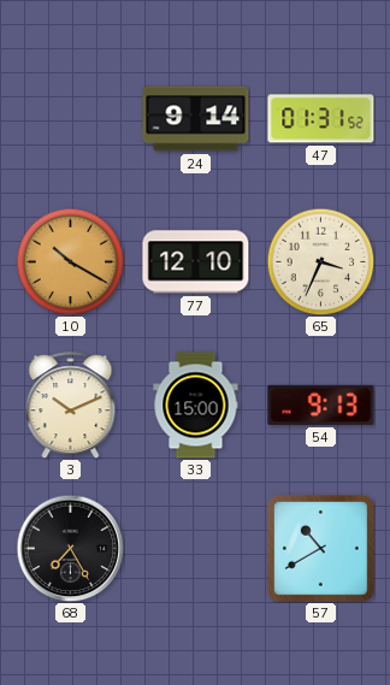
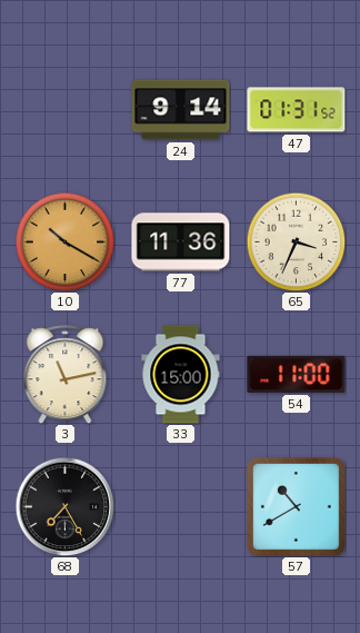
77: 12:10 -> 11:36 (181, 243)
3: 10:11 -> 11:13 (66, 375)
54: 9:13 -> 11:00 (297, 374)
